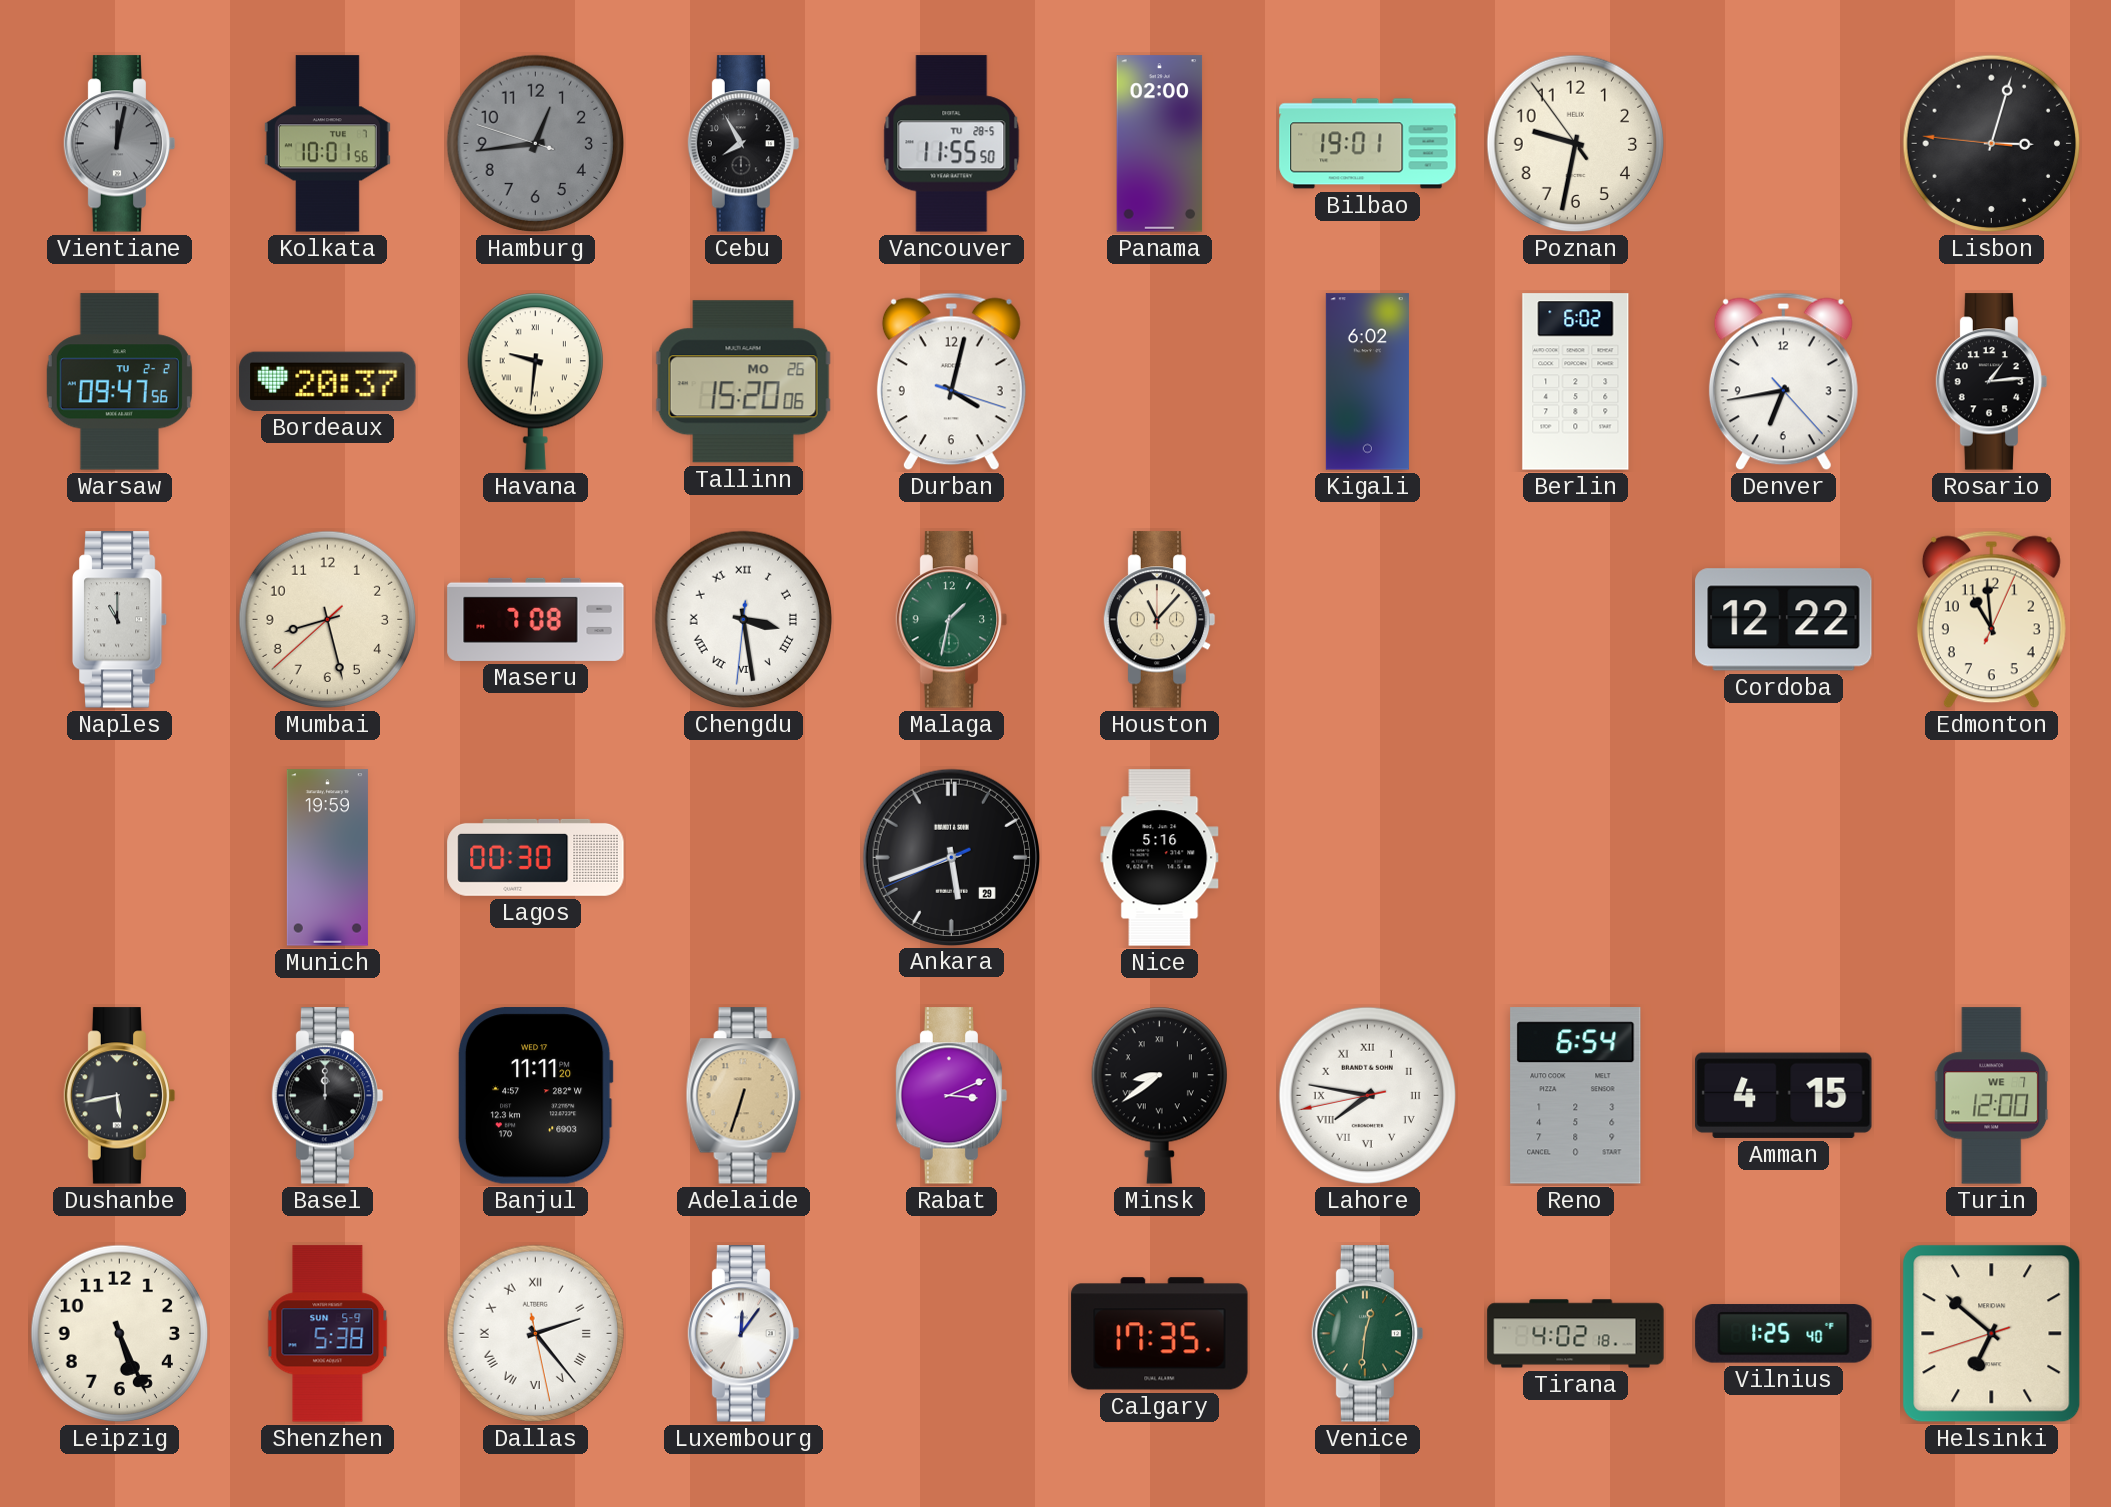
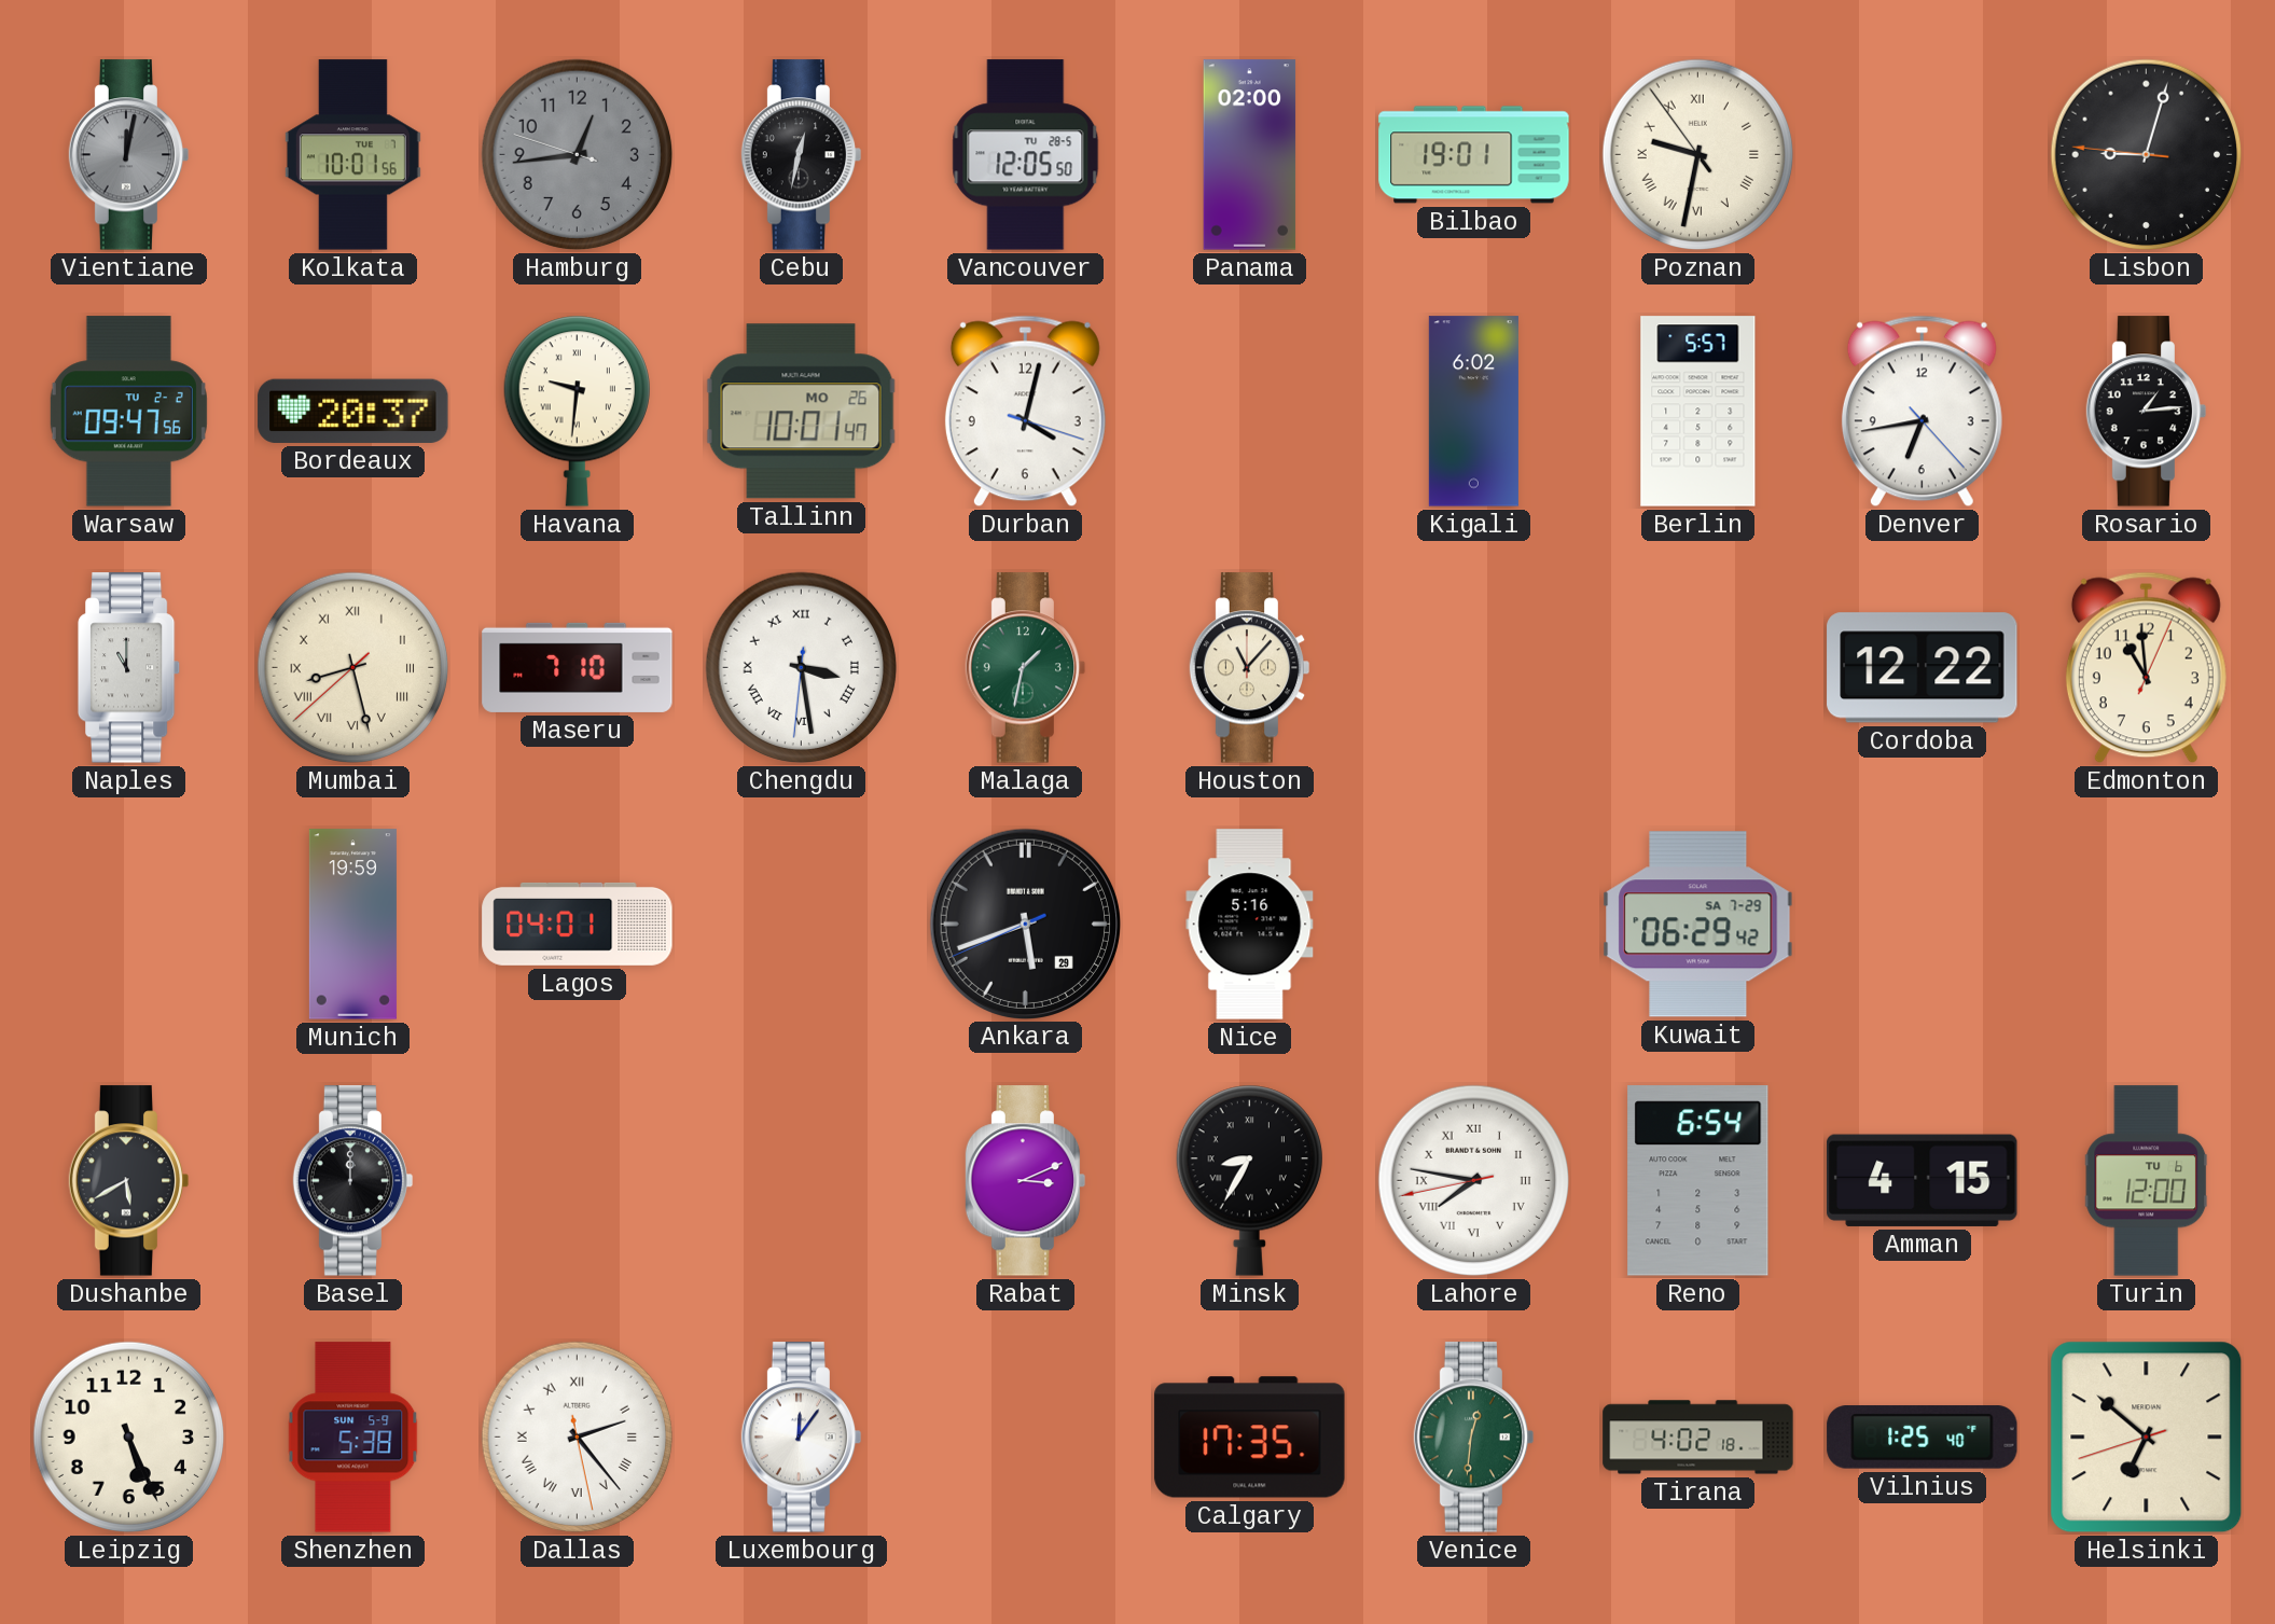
Cebu: 7:55 -> 12:32 (802, 155)
Vancouver: 11:55 -> 12:05 (1026, 155)
Poznan numerals: Arabic -> Roman (1698, 155)
Lisbon: 3:02 -> 9:02 (2147, 155)
Tallinn: 15:20 -> 10:01 (802, 412)
Berlin: 6:02 -> 5:57 (1698, 412)
Mumbai numerals: Arabic -> Roman (353, 668)
Maseru: 7:08 -> 7:10 (578, 667)
Lagos: 00:30 -> 04:01 (578, 924)
Kuwait: none -> 06:29 (1698, 925)
Dushanbe: 5:43 -> 5:40 (129, 1181)
Banjul: 11:11 -> none (535, 1096)
Adelaide: 6:33 -> none (743, 1096)
Minsk: 8:39 -> 8:35 (1249, 1180)
Turin date: WE 7 -> TU 6 (2147, 1181)
